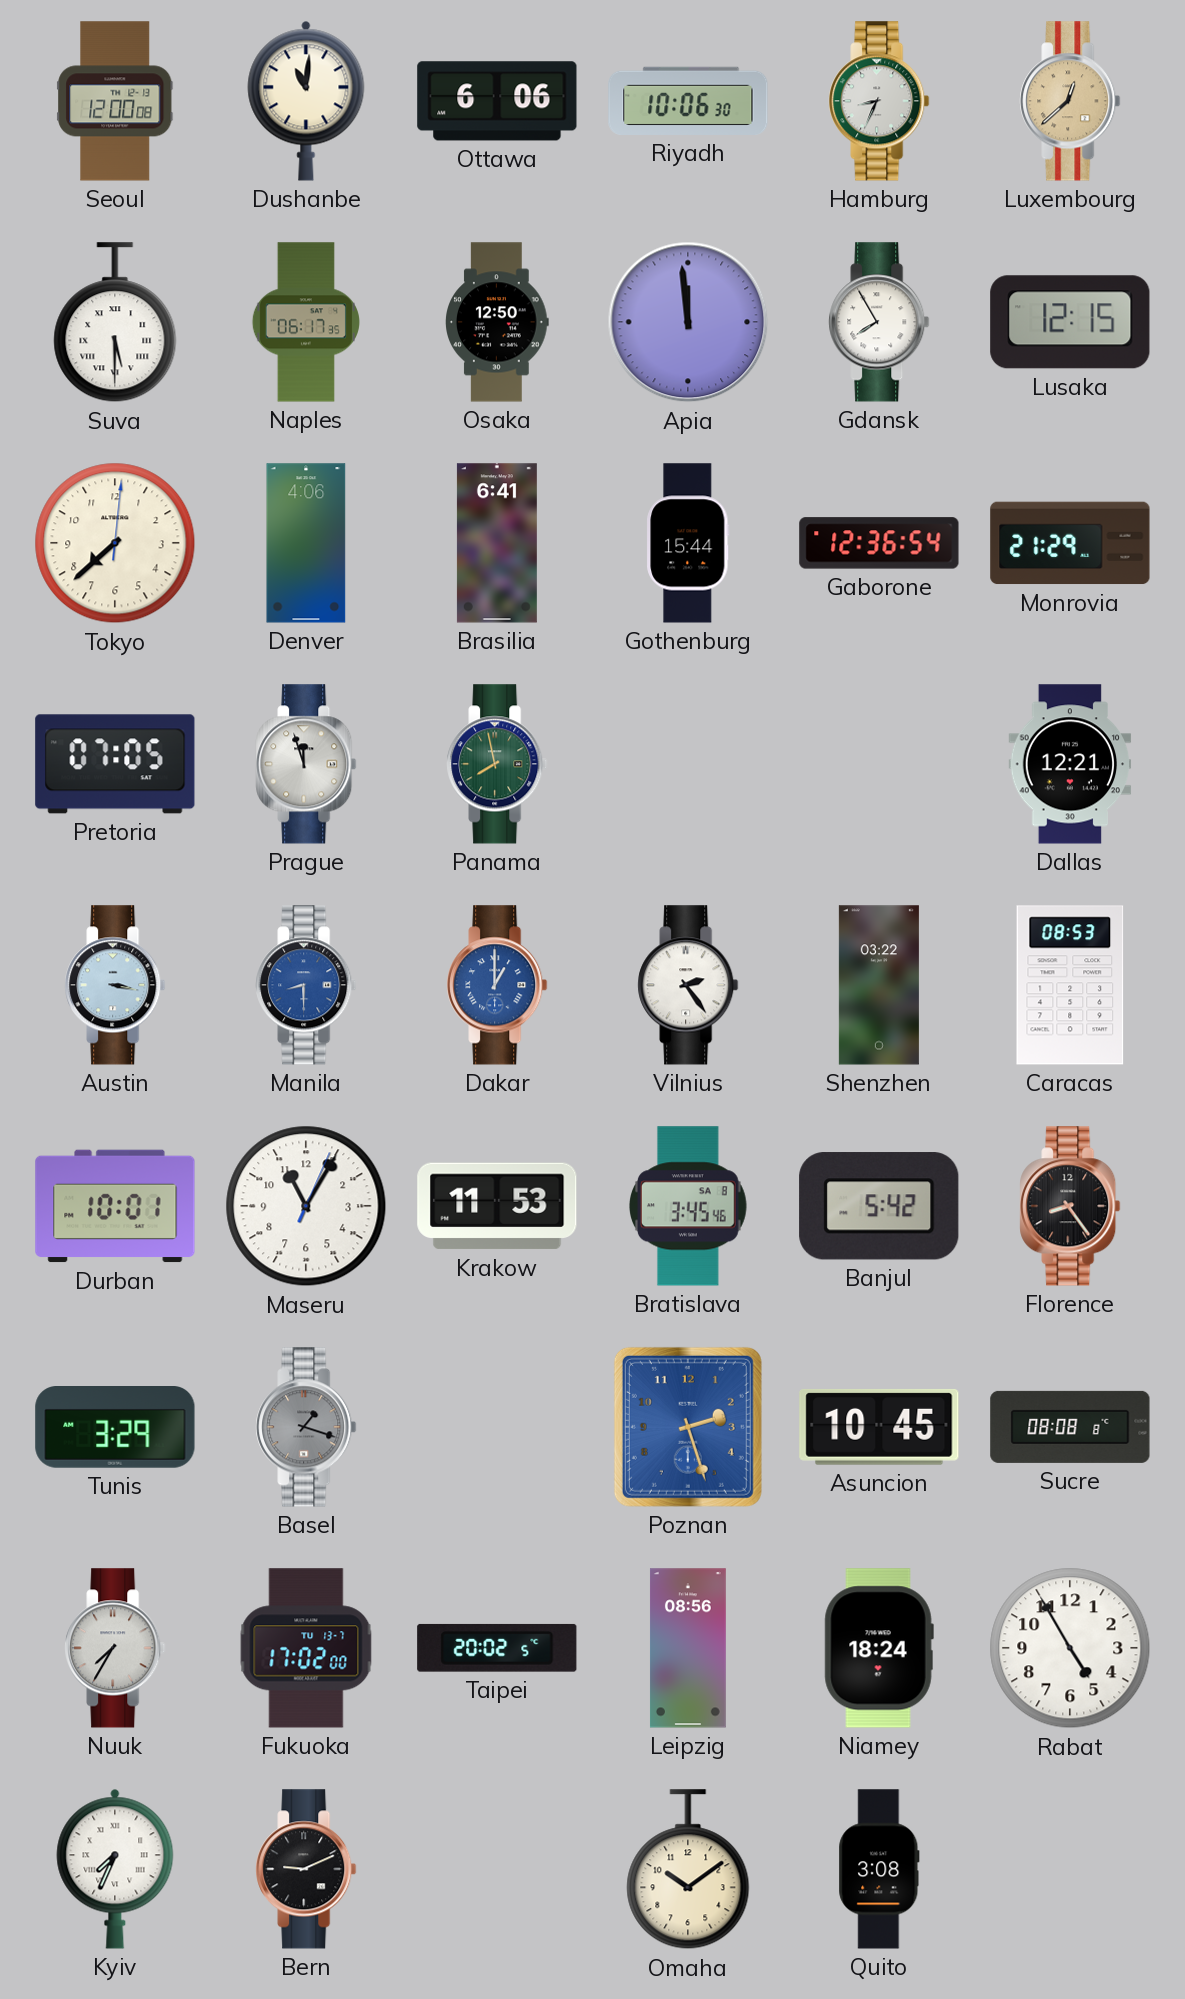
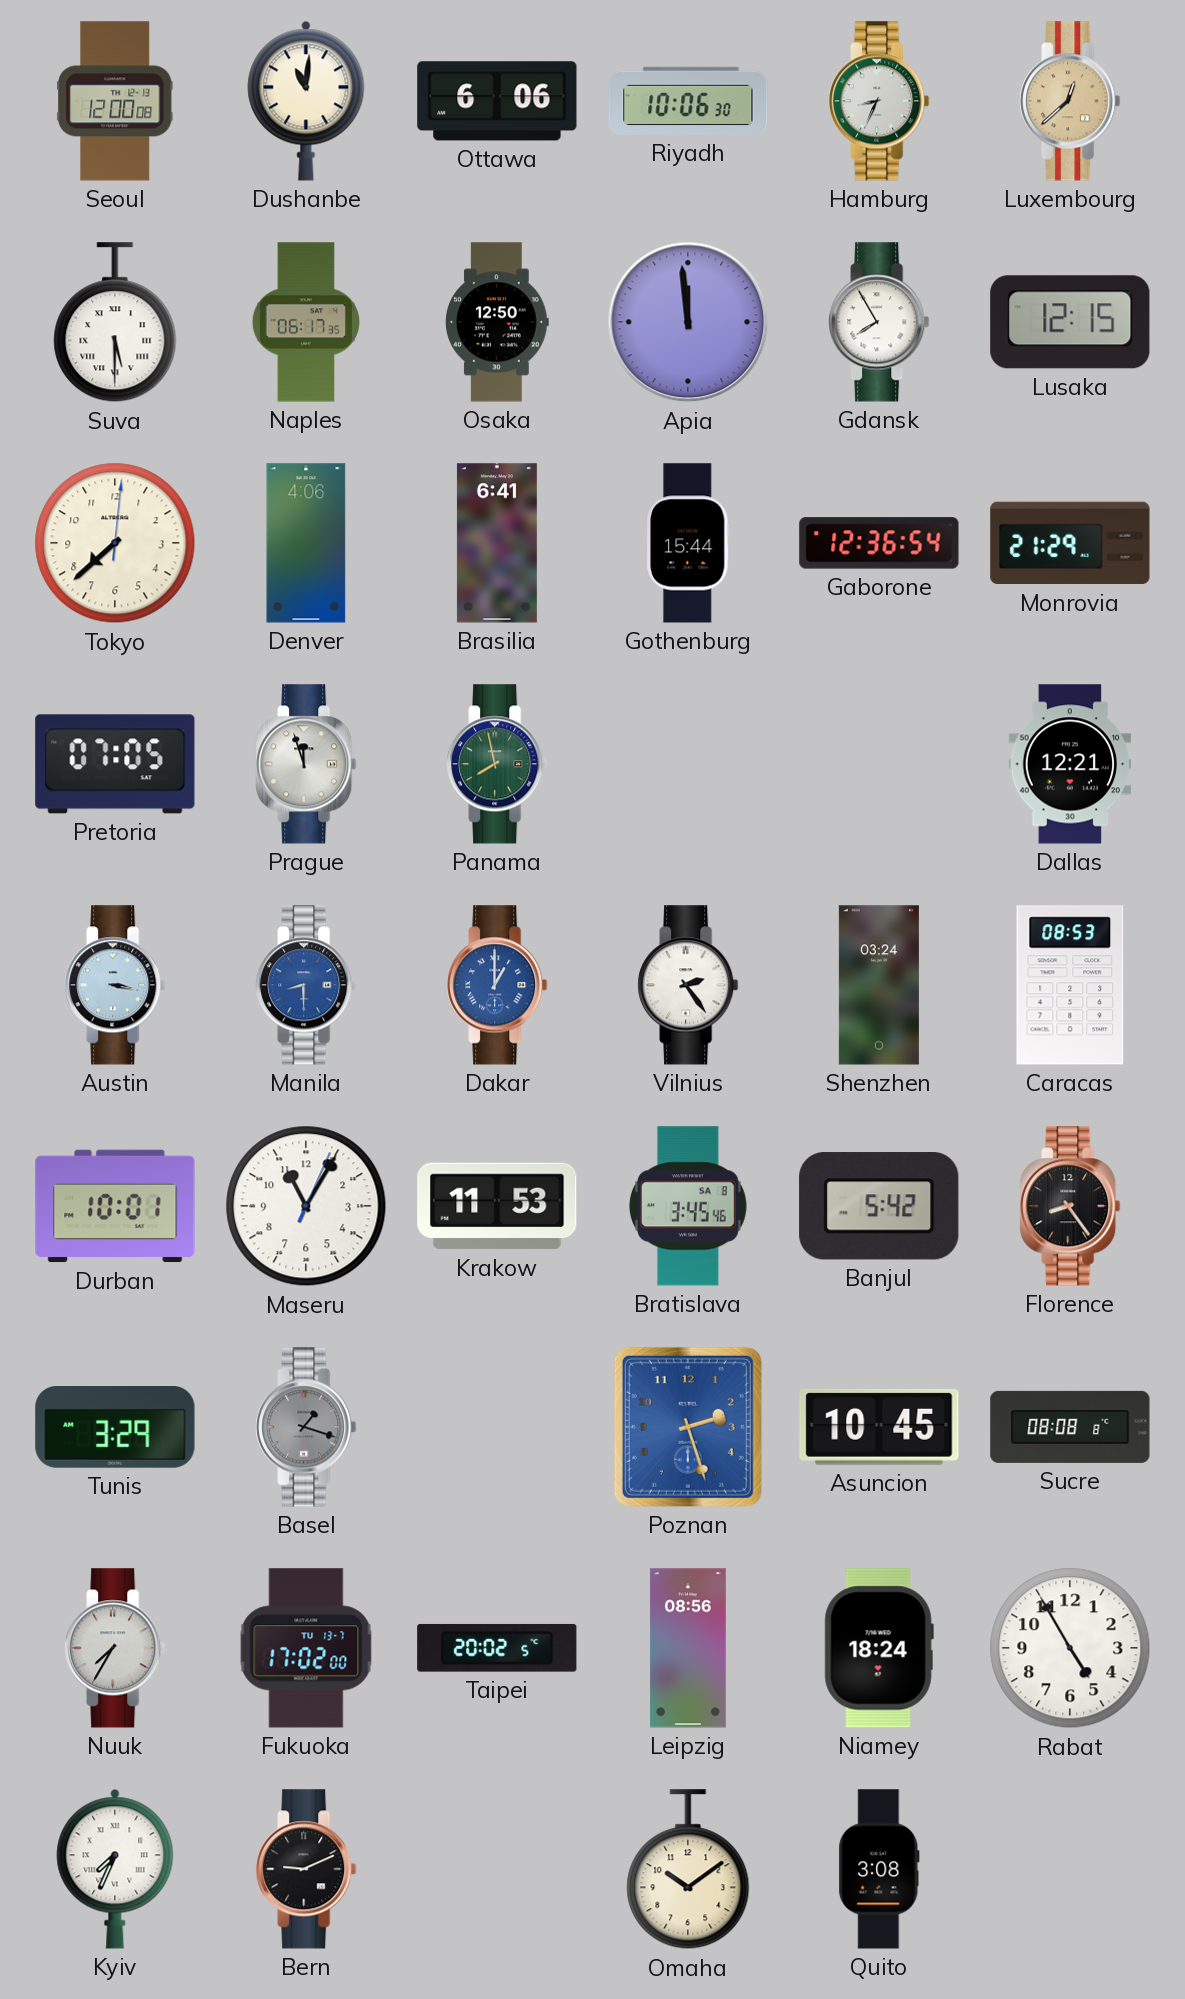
Shenzhen: 03:22 -> 03:24 (879, 985)
